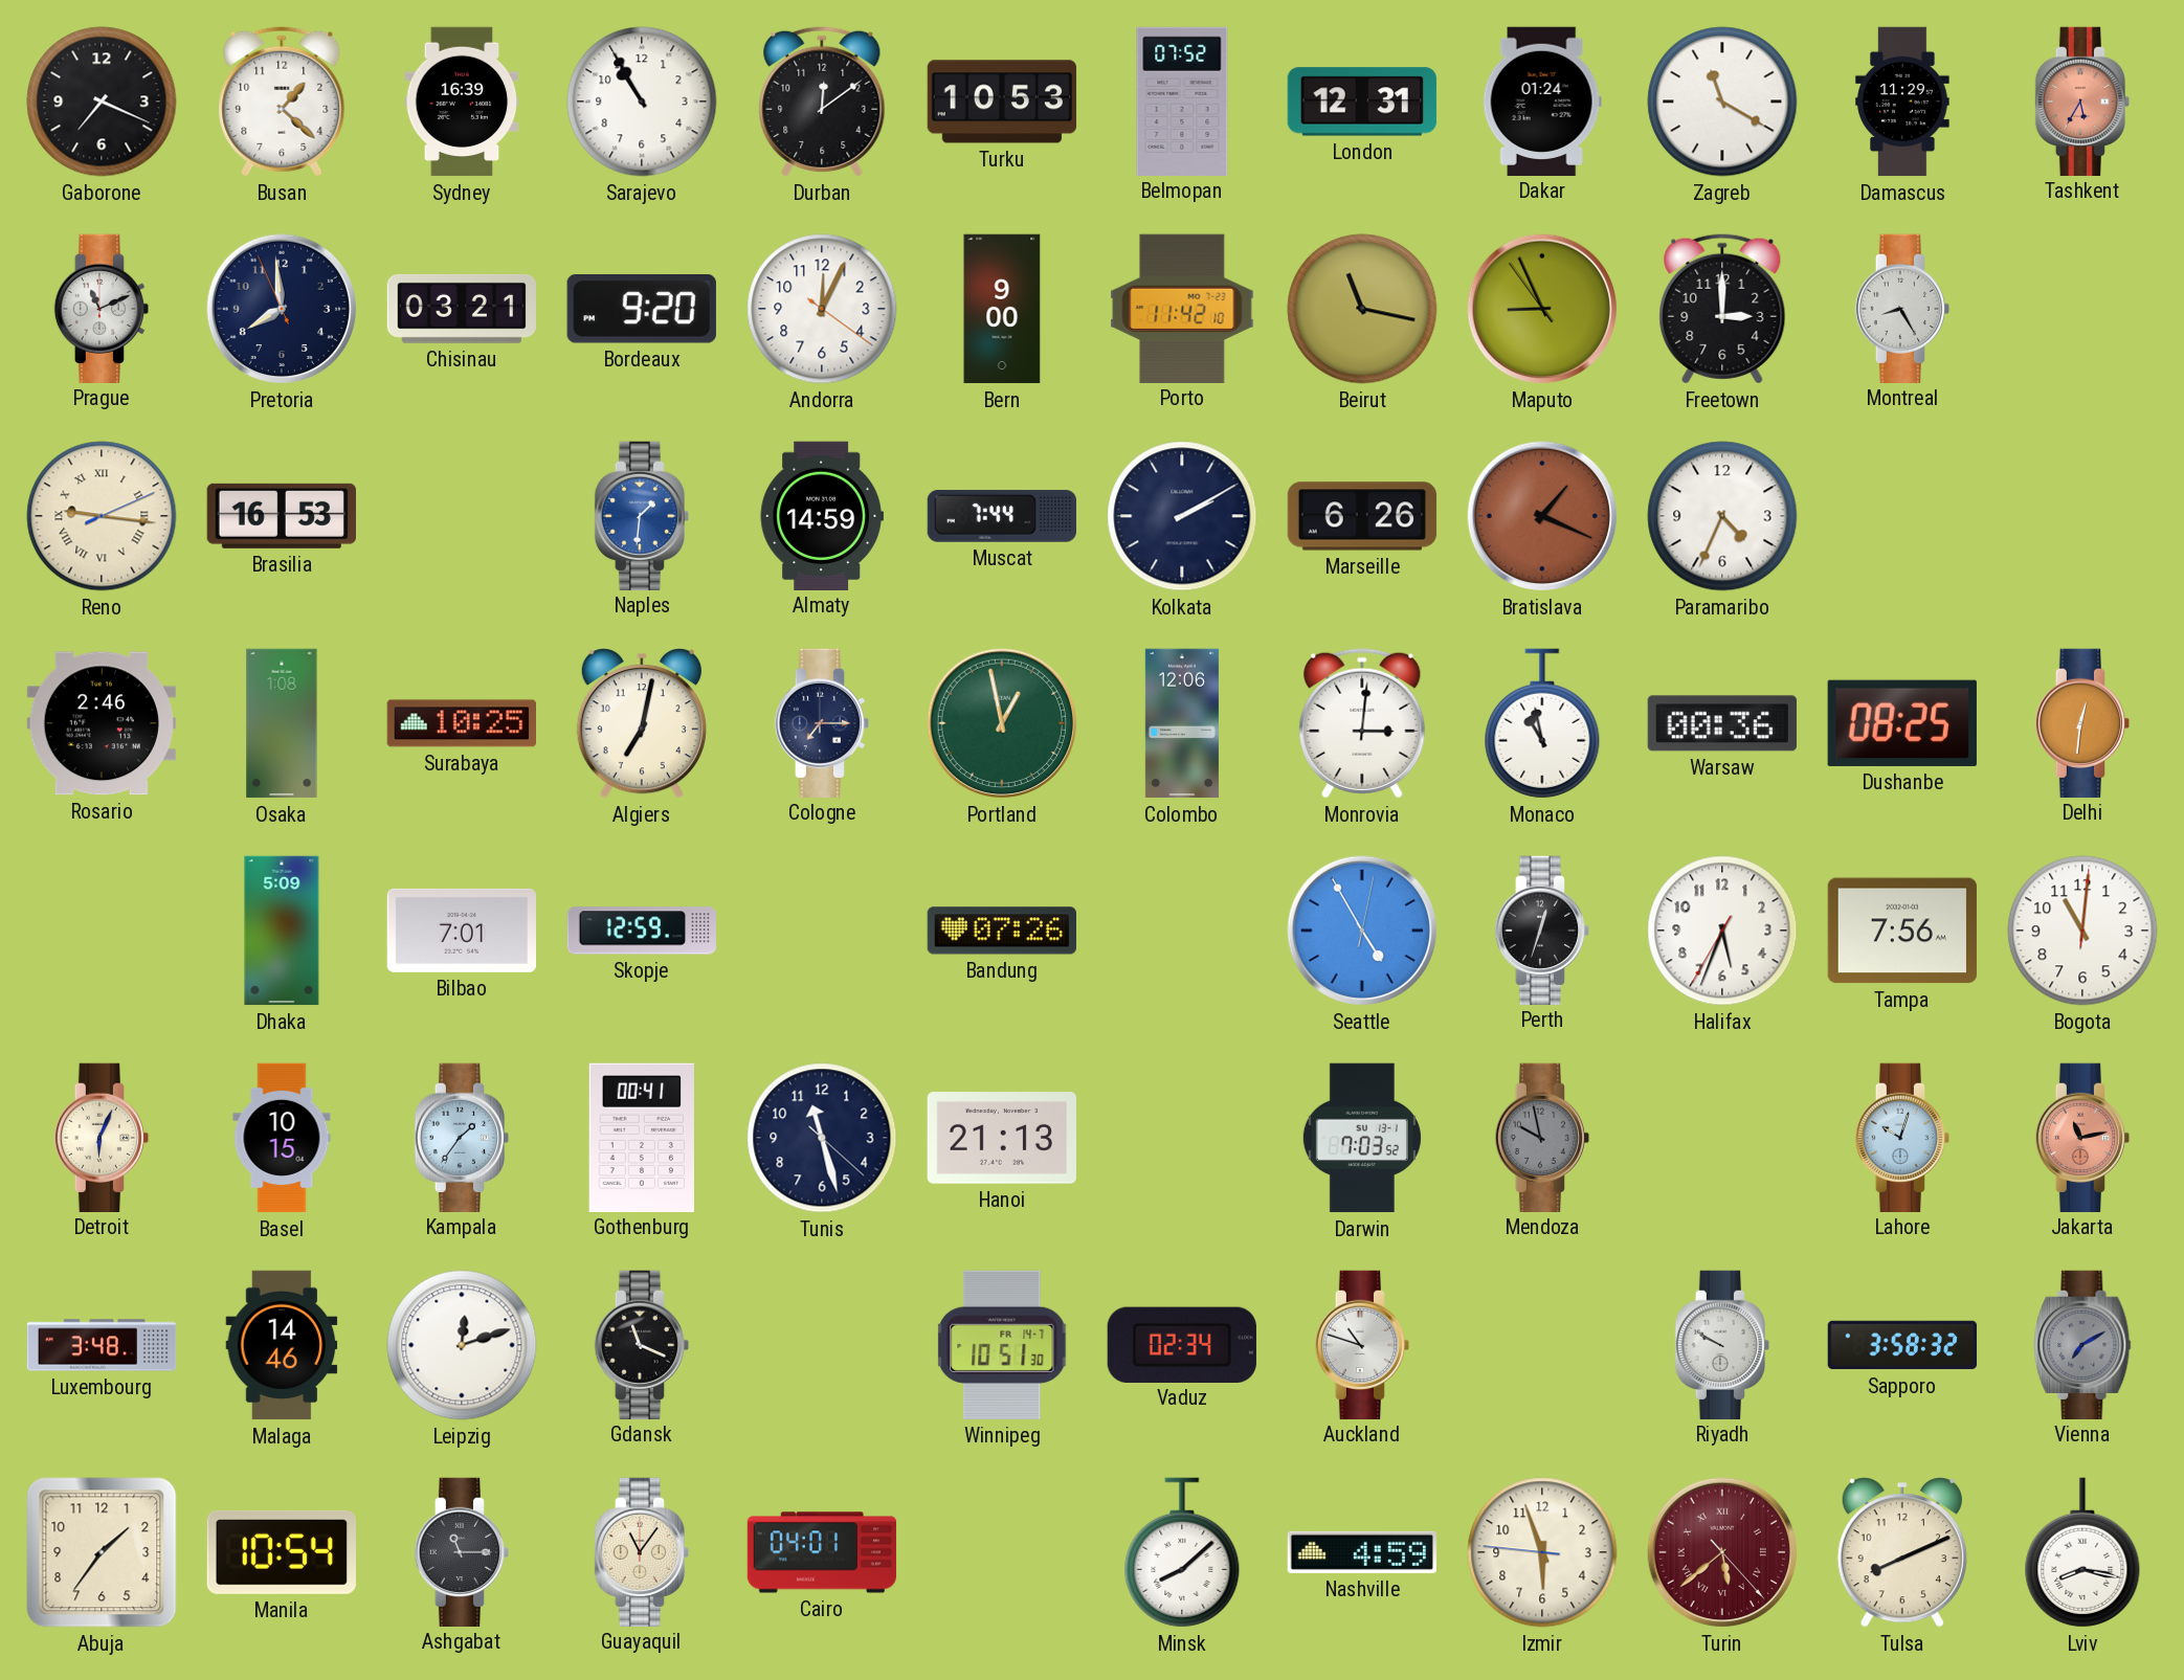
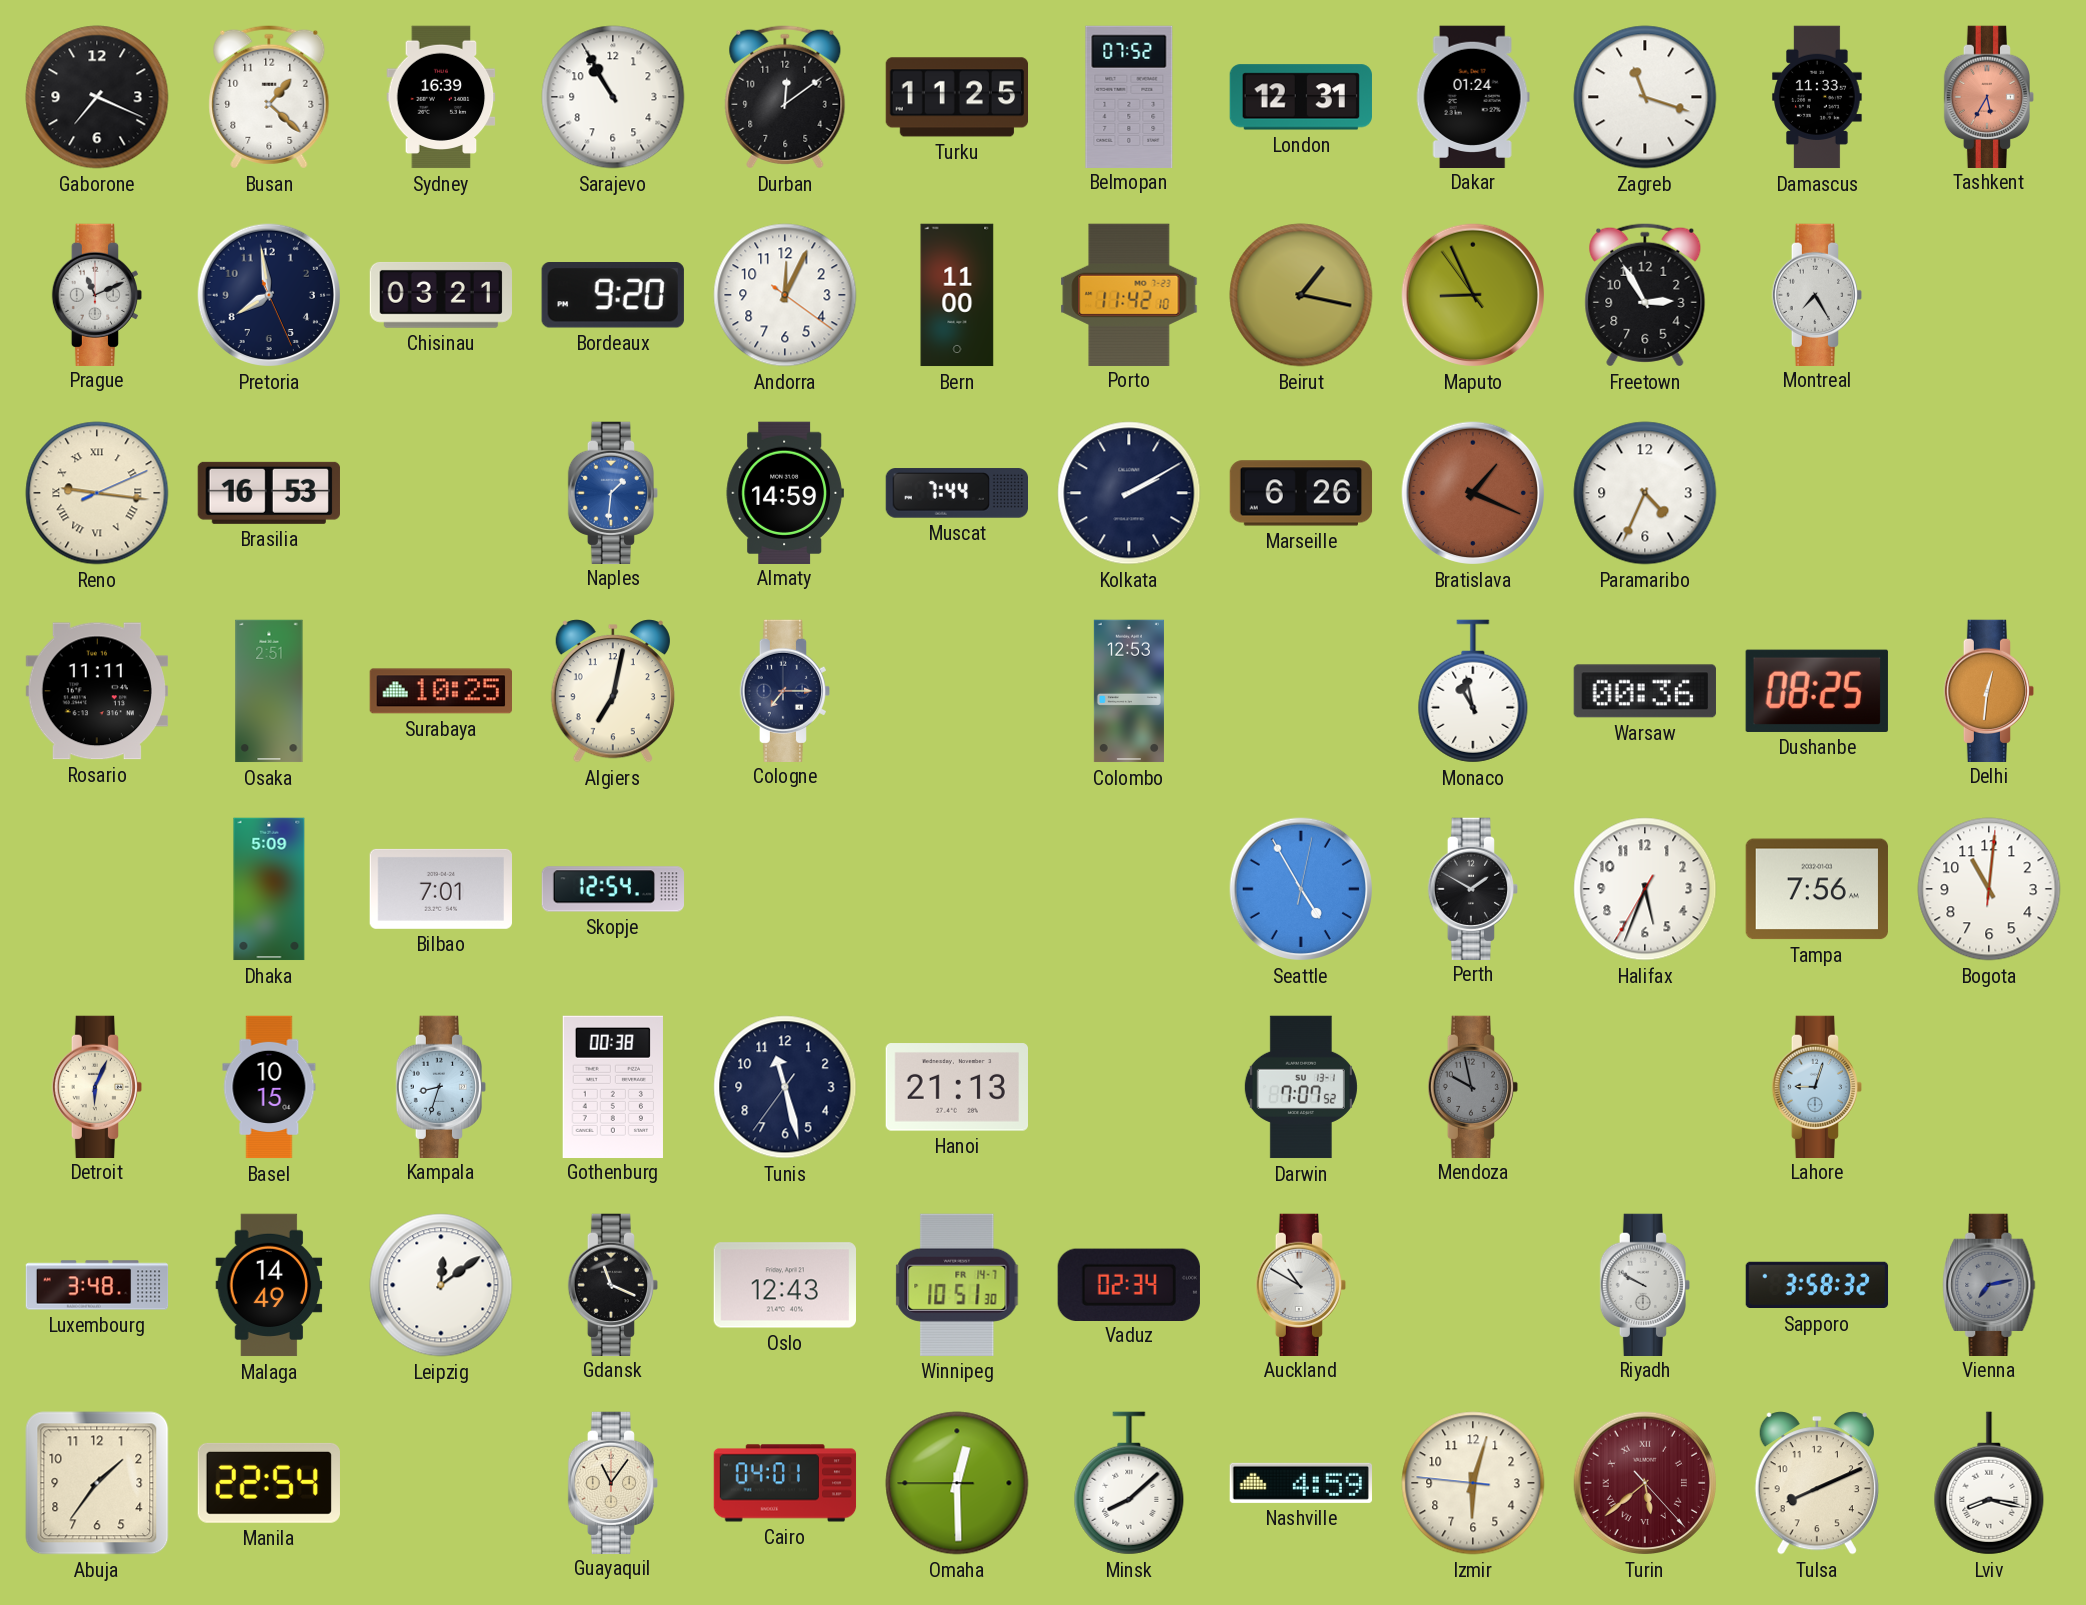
Turku: 10:53 -> 11:25 (957, 97)
Zagreb: 11:20 -> 11:18 (1645, 97)
Damascus: 11:29 -> 11:33 (1817, 97)
Pretoria: 7:58:56 -> 7:58:26 (269, 295)
Bern: 9:00 -> 11:00 (957, 295)
Beirut: 11:17 -> 1:17 (1301, 295)
Freetown: 3:00 -> 2:55 (1645, 295)
Montreal: 8:25 -> 7:25 (1817, 294)
Rosario: 2:46 -> 11:11 (97, 691)
Osaka: 1:08 -> 2:51 (269, 691)
Portland: 12:58 -> none (1002, 723)
Colombo: 12:06 -> 12:53 (1129, 691)
Monrovia: 3:01 -> none (1362, 723)
Skopje: 12:59 -> 12:54 (613, 889)
Bandung: 07:26 -> none (1001, 931)
Perth: 12:33 -> 1:50 (1473, 888)
Kampala: 1:36 -> 8:33 (441, 1086)
Gothenburg: 00:41 -> 00:38 (613, 1086)
Tunis: 11:27:22 -> 11:27:36 (785, 1087)
Darwin: 7:03 -> 7:07 (1301, 1087)
Lahore: 10:03 -> 9:03 (1817, 1086)
Jakarta: 11:13 -> none (2082, 1137)
Malaga: 14:46 -> 14:49 (269, 1285)
Leipzig: 12:12 -> 12:09 (441, 1285)
Oslo: none -> 12:43 (784, 1285)
Auckland: 10:48 -> 10:50 (1301, 1284)
Vienna: 7:10 -> 7:13 (1989, 1284)
Manila: 10:54 -> 22:54 (269, 1483)
Ashgabat: 11:15 -> none (462, 1551)
Omaha: none -> 12:29 (957, 1483)
Izmir: 5:56 -> 6:02 (1473, 1483)
